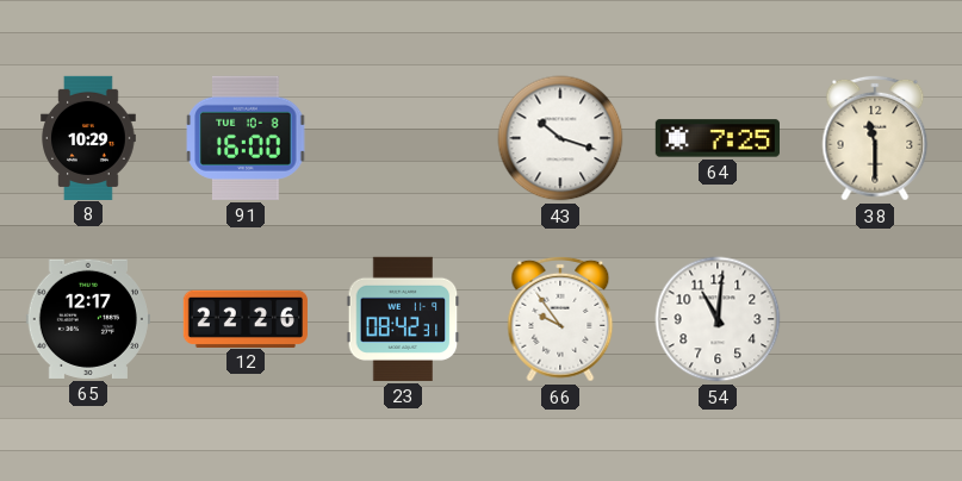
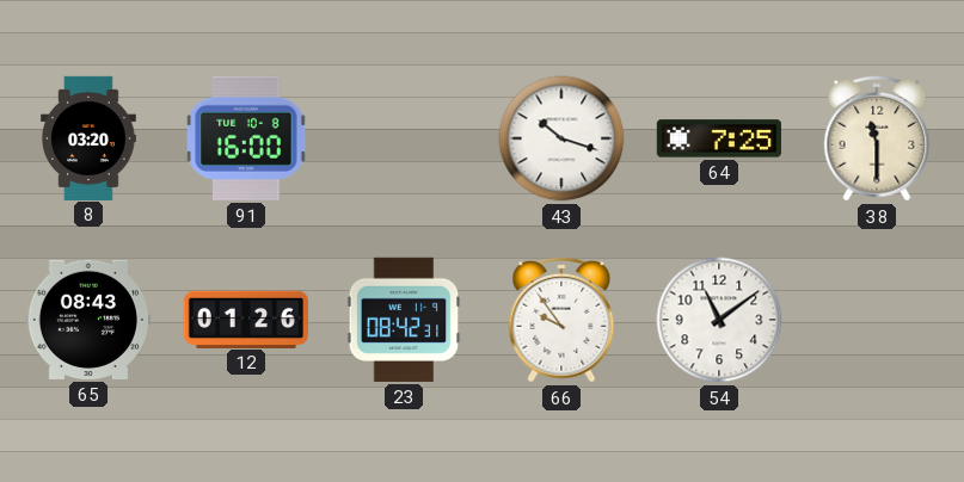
8: 10:29 -> 03:20 (88, 137)
65: 12:17 -> 08:43 (88, 320)
12: 22:26 -> 01:26 (246, 319)
54: 11:01 -> 11:09 (719, 320)
